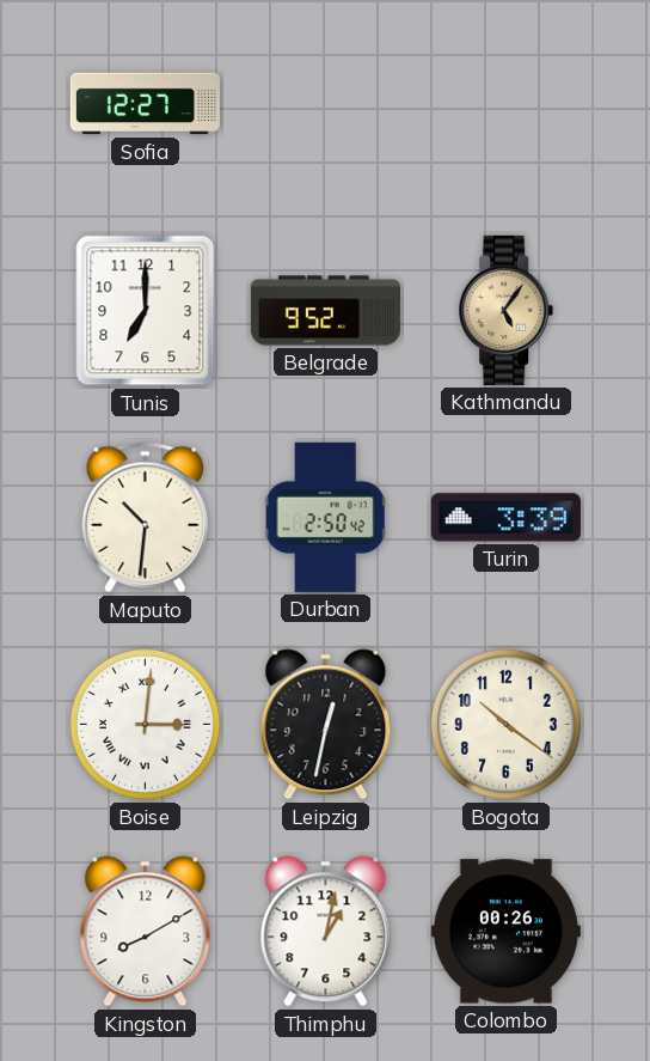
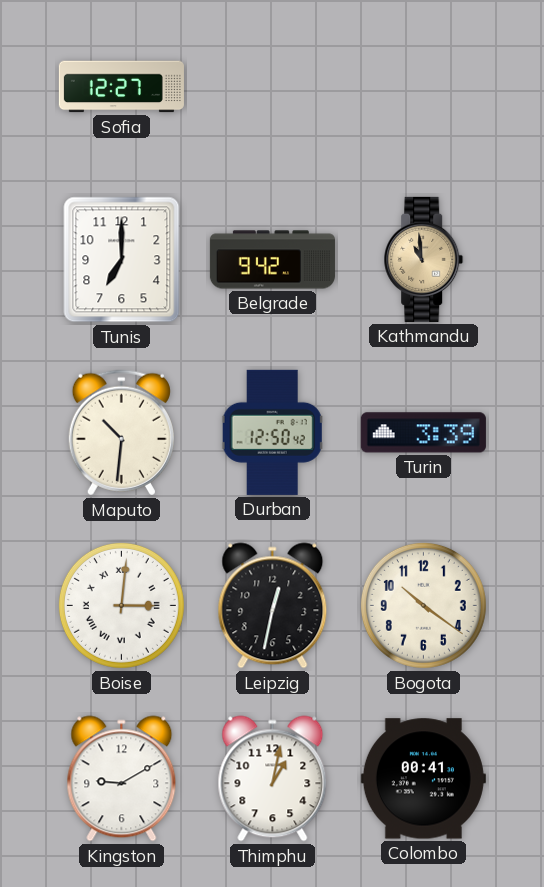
Belgrade: 9:52 -> 9:42 (272, 260)
Kathmandu: 5:06 -> 10:59 (424, 259)
Durban: 2:50 -> 12:50 (273, 432)
Kingston: 8:10 -> 9:10 (122, 779)
Colombo: 00:26 -> 00:41 (423, 779)
